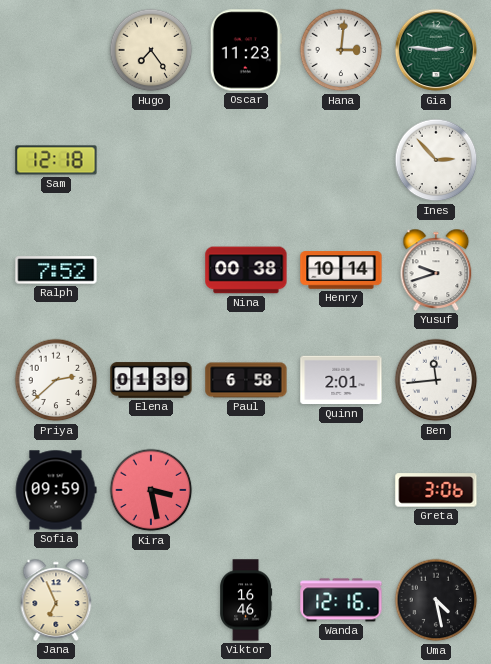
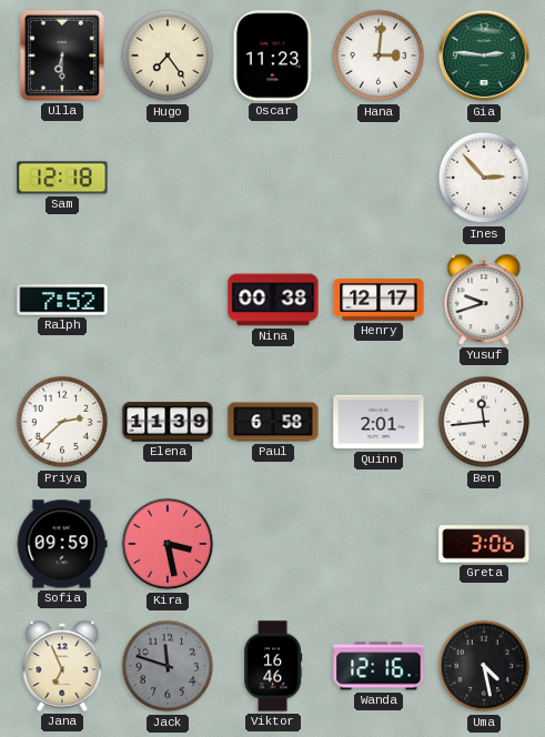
Ulla: none -> 6:30 (62, 55)
Henry: 10:14 -> 12:17 (379, 300)
Elena: 01:39 -> 11:39 (168, 422)
Jack: none -> 11:48 (168, 666)
